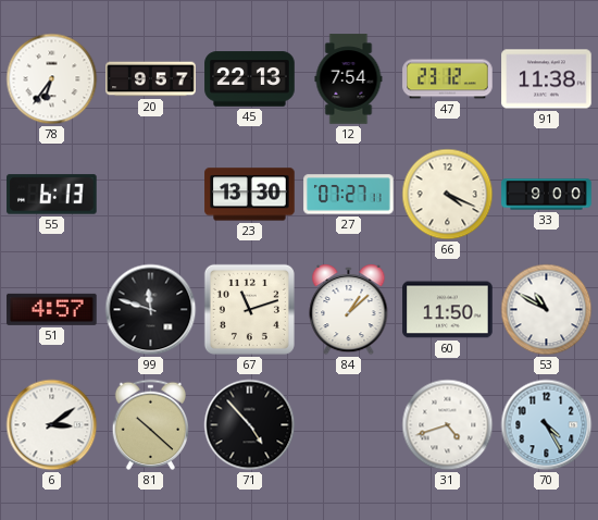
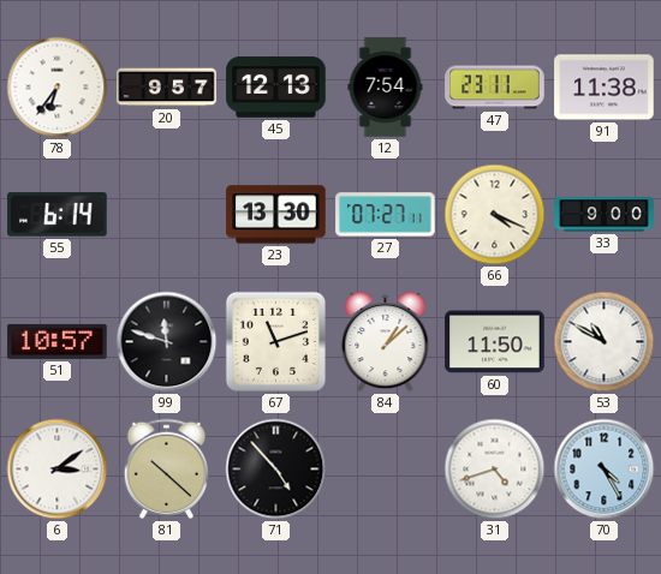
45: 22:13 -> 12:13 (276, 88)
47: 23:12 -> 23:11 (495, 88)
55: 6:13 -> 6:14 (58, 215)
51: 4:57 -> 10:57 (58, 341)
